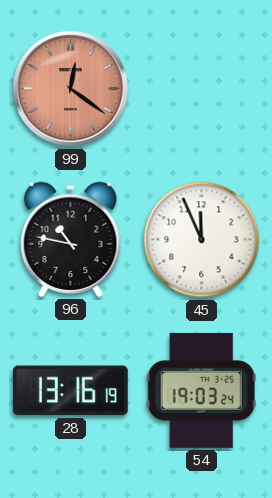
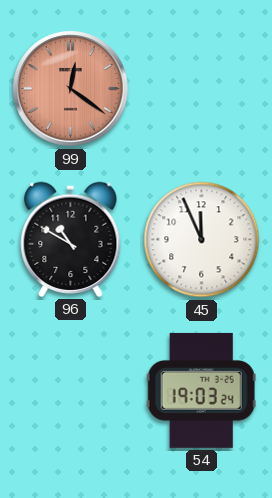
96: 10:47 -> 10:50 (71, 239)
28: 13:16 -> none (70, 391)
